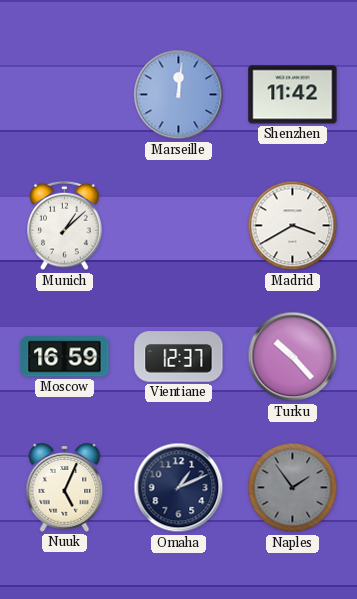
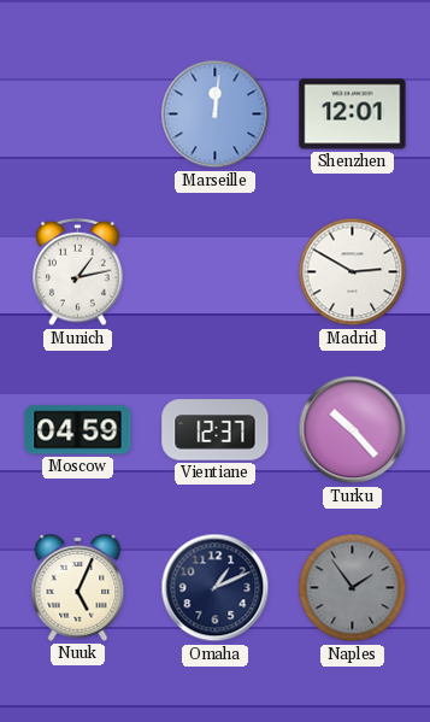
Shenzhen: 11:42 -> 12:01 (353, 115)
Munich: 1:08 -> 1:13 (78, 272)
Madrid: 3:40 -> 2:50 (353, 272)
Moscow: 16:59 -> 04:59 (78, 430)
